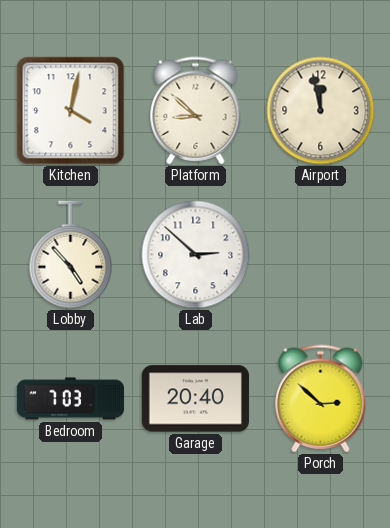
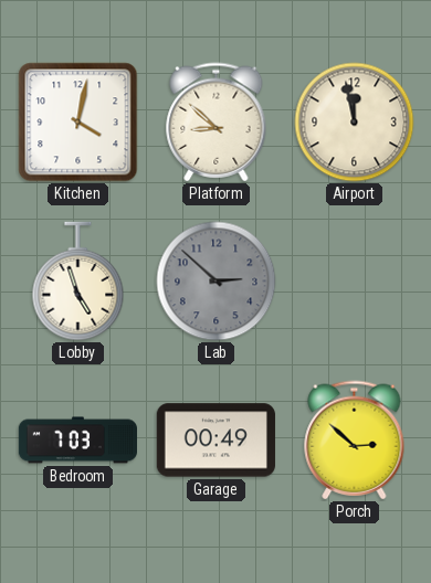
Lobby: 4:53 -> 4:57 (78, 282)
Lab dial: white -> grey (217, 282)
Garage: 20:40 -> 00:49 (215, 441)
